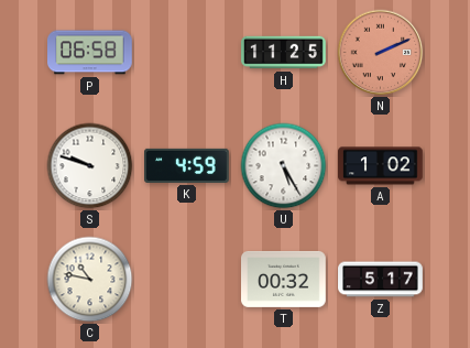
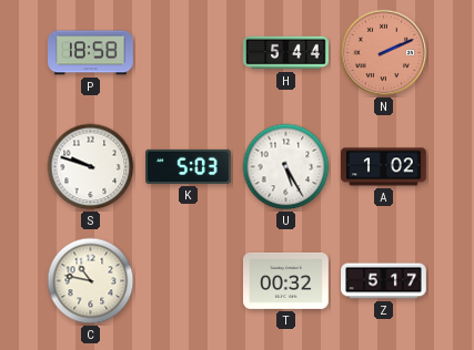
P: 06:58 -> 18:58 (91, 53)
H: 11:25 -> 5:44 (286, 53)
K: 4:59 -> 5:03 (189, 166)
